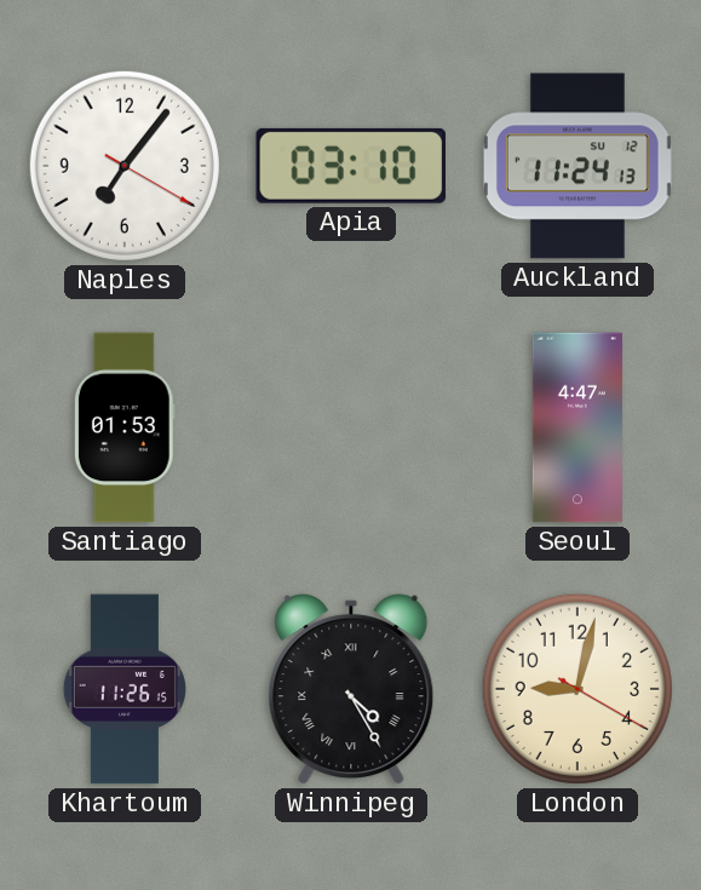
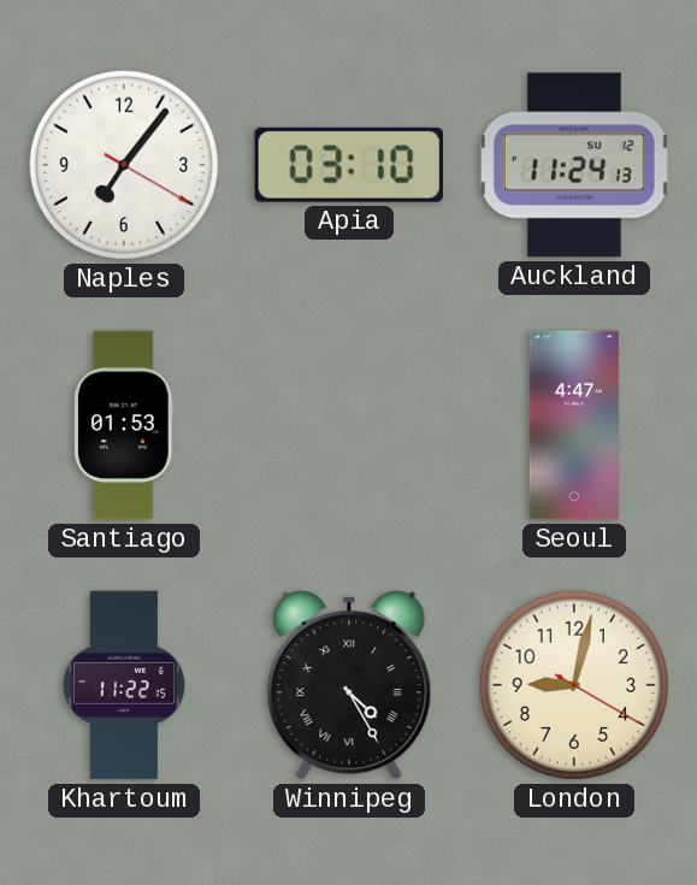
Khartoum: 11:26 -> 11:22 (123, 685)
